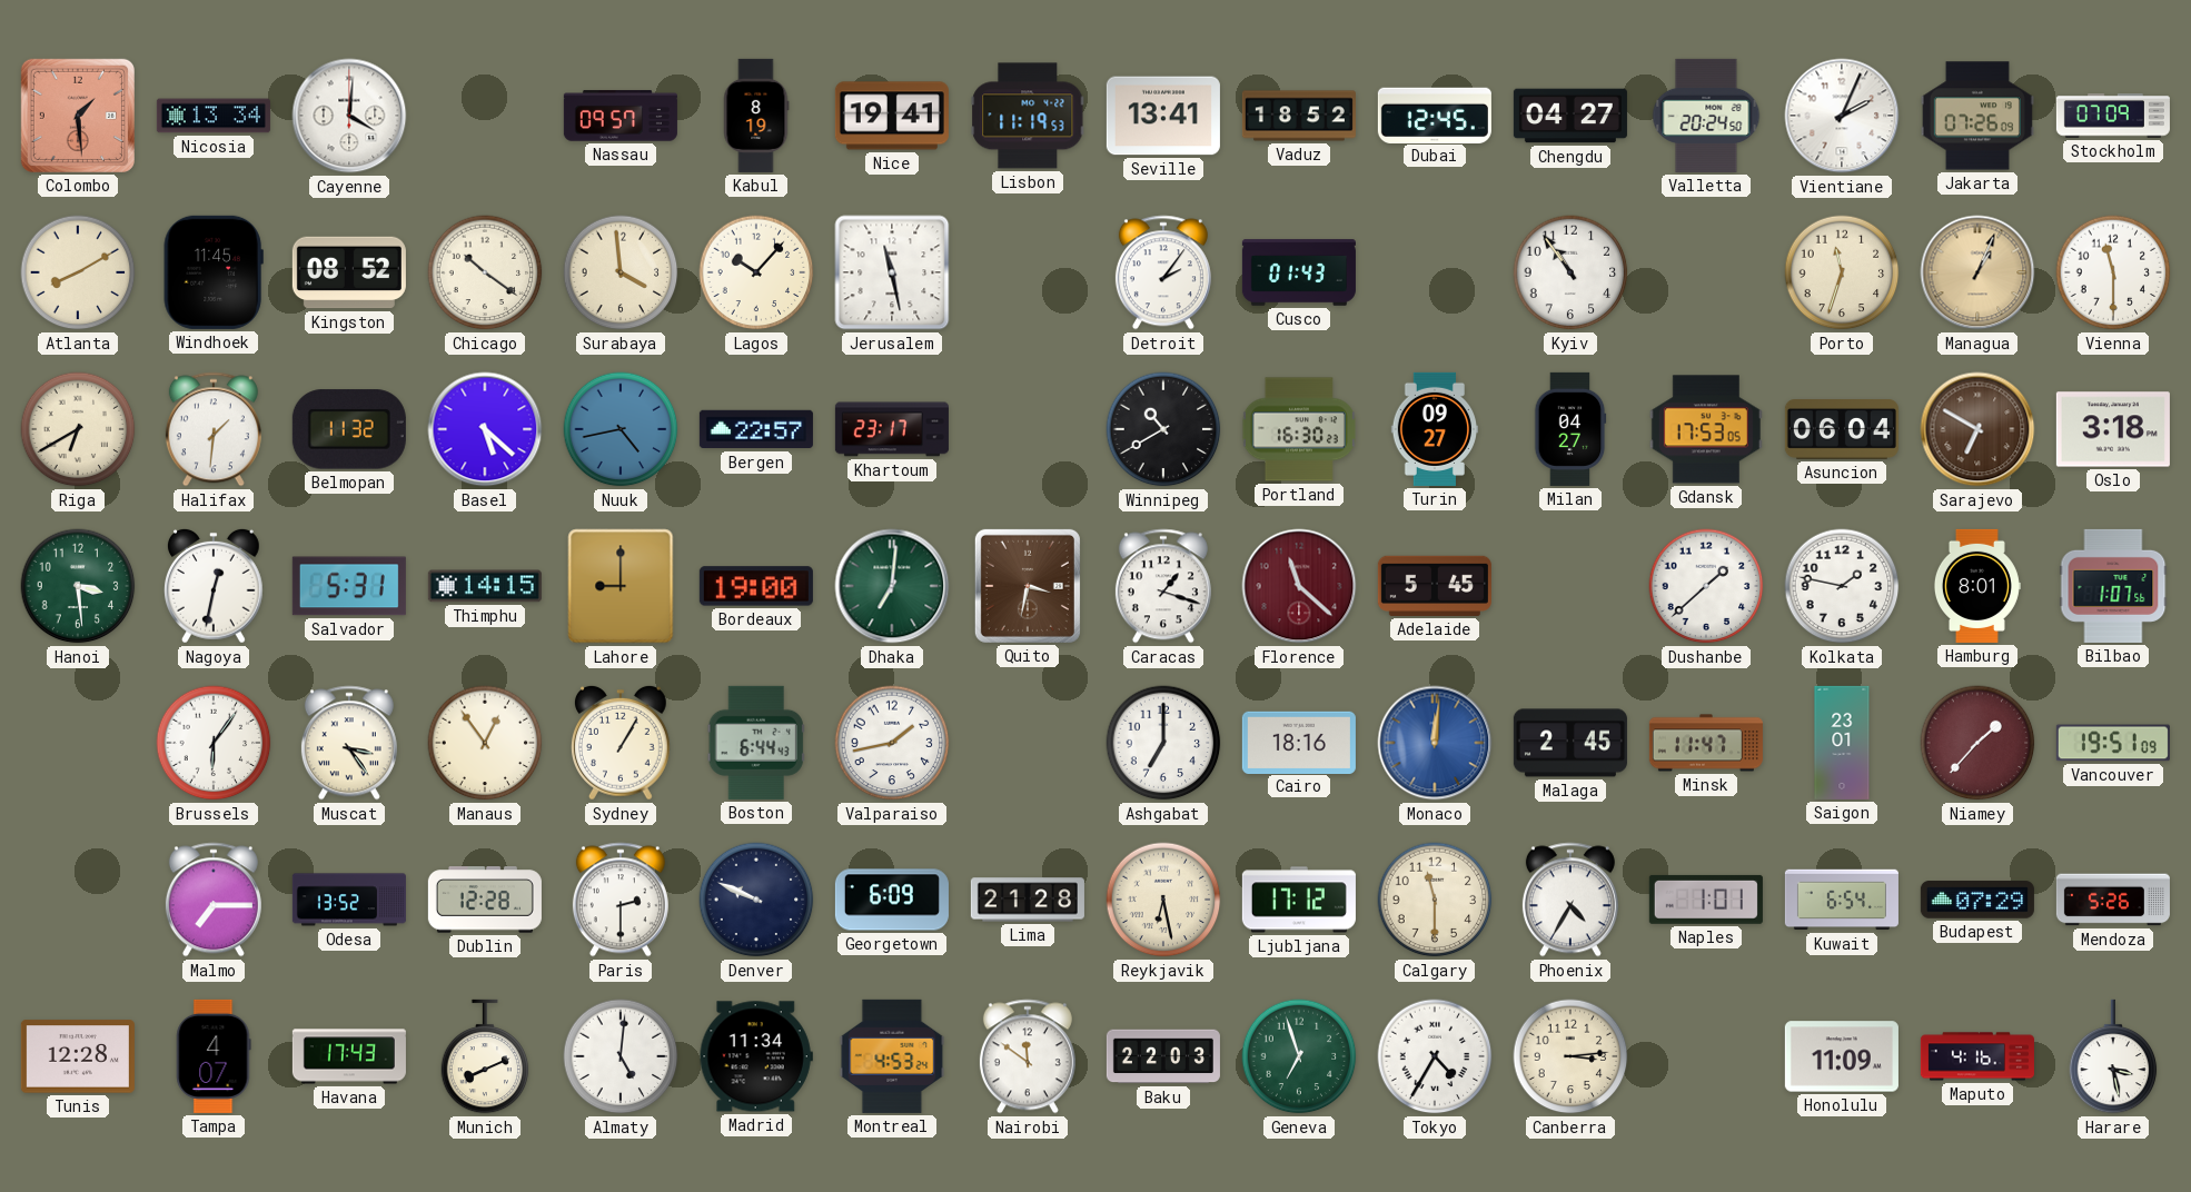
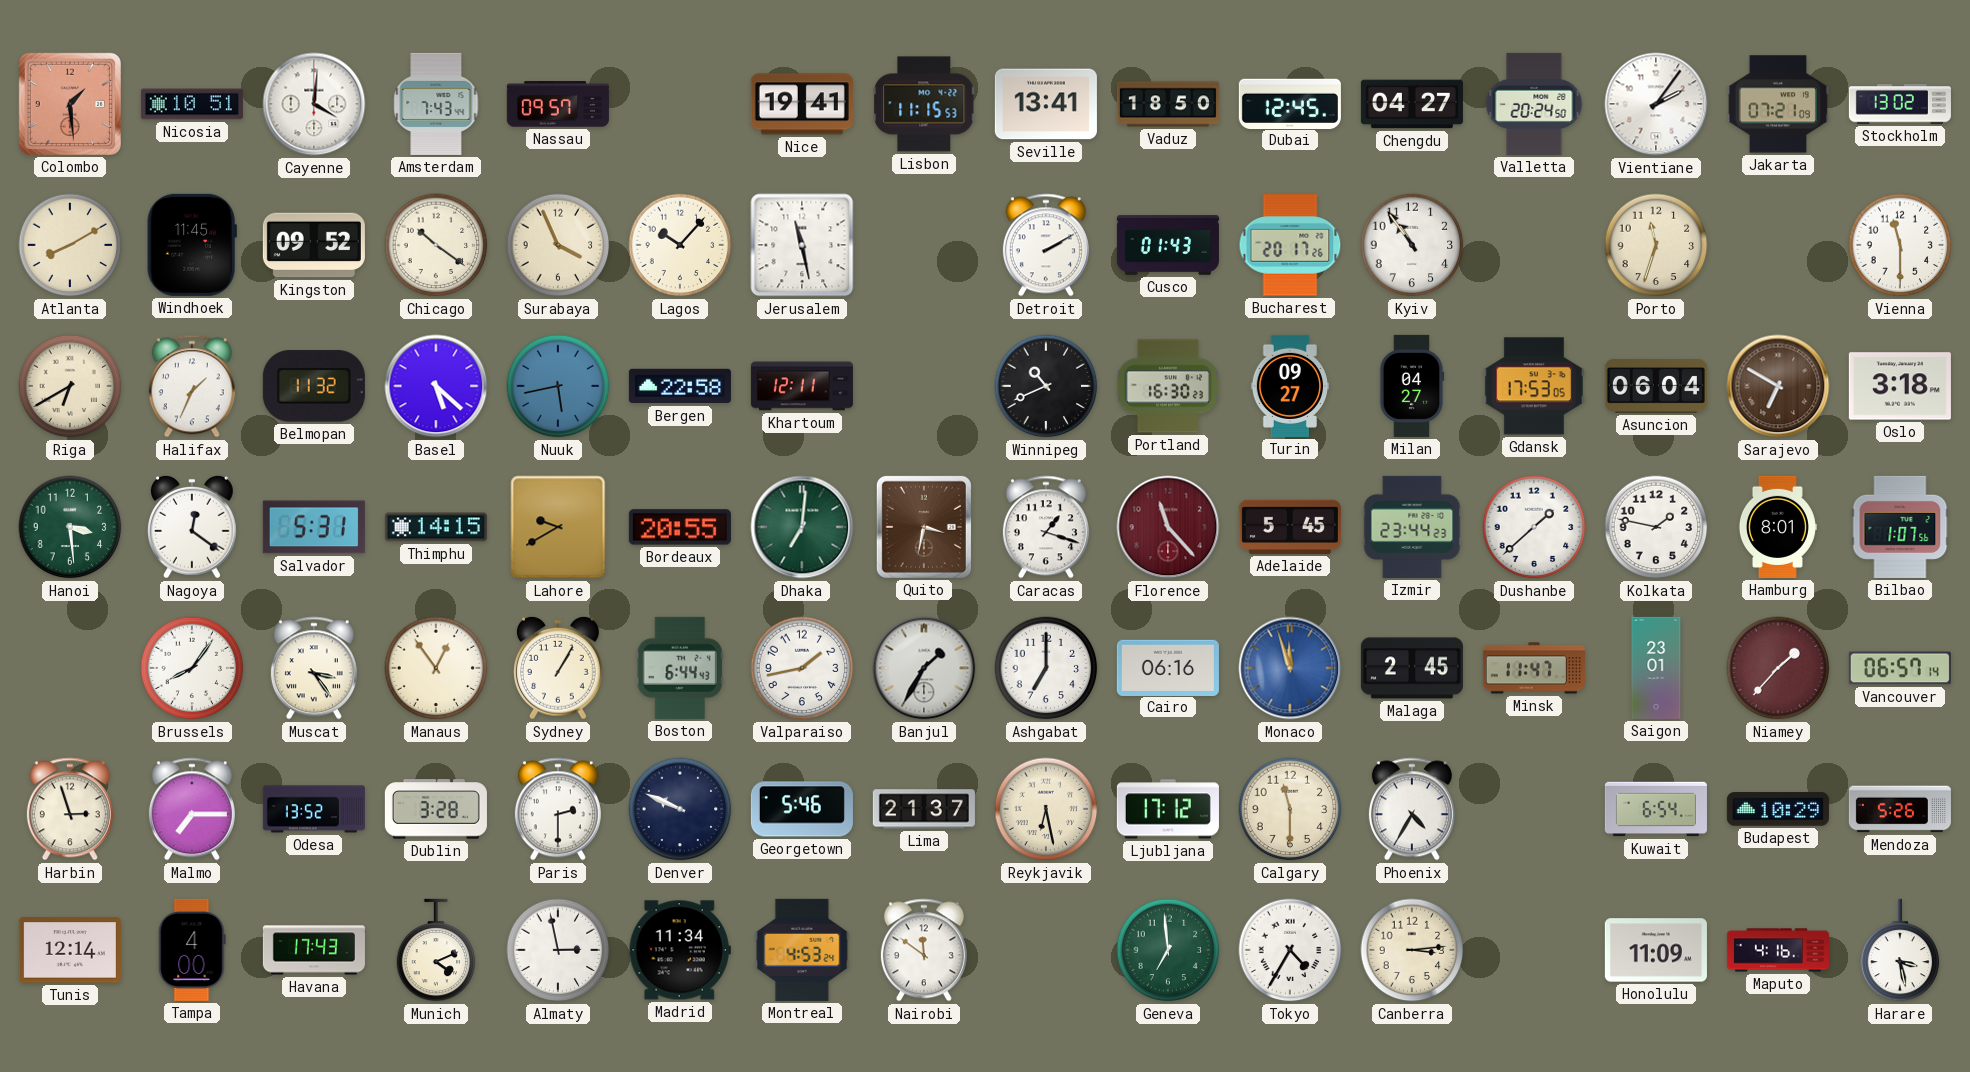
Nicosia: 13:34 -> 10:51 (192, 104)
Amsterdam: none -> 7:43 (436, 104)
Kabul: 8:19 -> none (756, 116)
Lisbon: 11:19 -> 11:15 (924, 104)
Vaduz: 18:52 -> 18:50 (1168, 104)
Vientiane: 2:04 -> 2:06 (1656, 104)
Jakarta: 07:26 -> 07:21 (1778, 104)
Stockholm: 07:09 -> 13:02 (1900, 104)
Kingston: 08:52 -> 09:52 (314, 245)
Surabaya: 3:59 -> 3:56 (558, 245)
Detroit: 2:06 -> 2:10 (1046, 245)
Bucharest: none -> 20:17 (1290, 245)
Managua: 1:04 -> none (1977, 272)
Halifax: 1:31 -> 1:34 (192, 386)
Nuuk: 4:43 -> 5:43 (558, 386)
Bergen: 22:57 -> 22:58 (680, 386)
Khartoum: 23:17 -> 12:11 (802, 386)
Winnipeg: 10:40 -> 10:41 (1046, 386)
Nagoya: 12:32 -> 12:21 (193, 527)
Lahore: 9:00 -> 9:40 (558, 527)
Bordeaux: 19:00 -> 20:55 (680, 527)
Florence: 11:22 -> 11:23 (1168, 527)
Izmir: none -> 23:44 (1412, 527)
Brussels: 6:06 -> 8:06 (192, 668)
Banjul: none -> 1:35 (924, 668)
Cairo: 18:16 -> 06:16 (1168, 667)
Monaco: 12:01 -> 11:57 (1290, 668)
Vancouver: 19:51 -> 06:57 (1900, 668)
Harbin: none -> 2:57 (70, 809)
Dublin: 12:28 -> 3:28 (436, 809)
Georgetown: 6:09 -> 5:46 (802, 809)
Lima: 21:28 -> 21:37 (924, 809)
Naples: 1:01 -> none (1706, 900)
Budapest: 07:29 -> 10:29 (1778, 809)
Tunis: 12:28 -> 12:14 (70, 950)
Tampa: 4:07 -> 4:00 (192, 950)
Munich: 8:11 -> 4:11 (436, 950)
Almaty: 5:01 -> 2:58 (558, 950)
Baku: 22:03 -> none (1163, 1056)
Geneva: 6:57 -> 6:59 (1168, 950)
